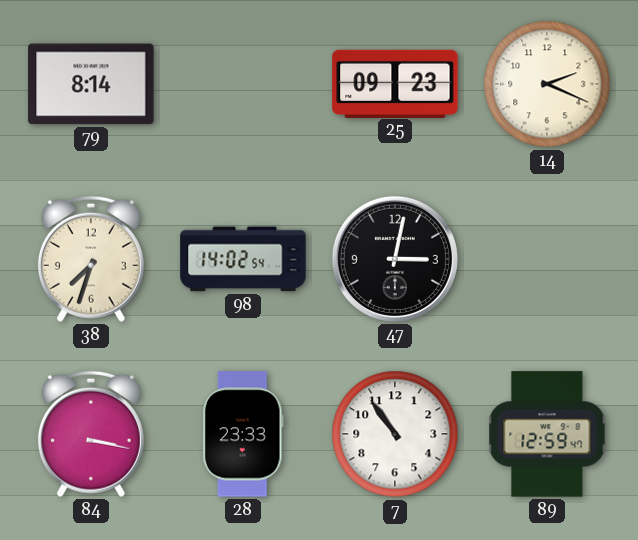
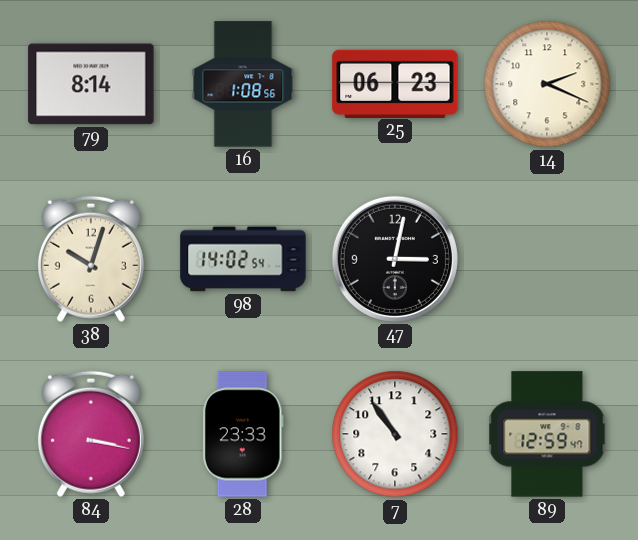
16: none -> 1:08 (243, 84)
25: 09:23 -> 06:23 (395, 83)
38: 7:33 -> 10:03 (91, 259)
